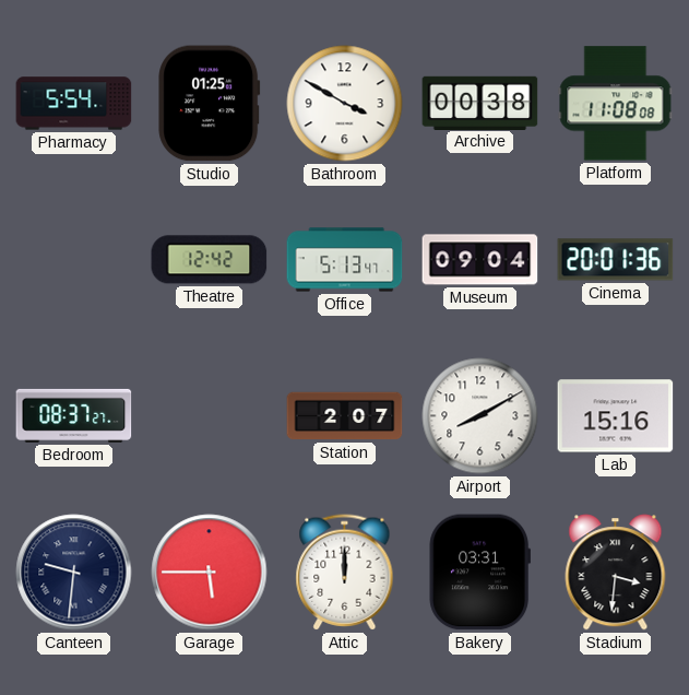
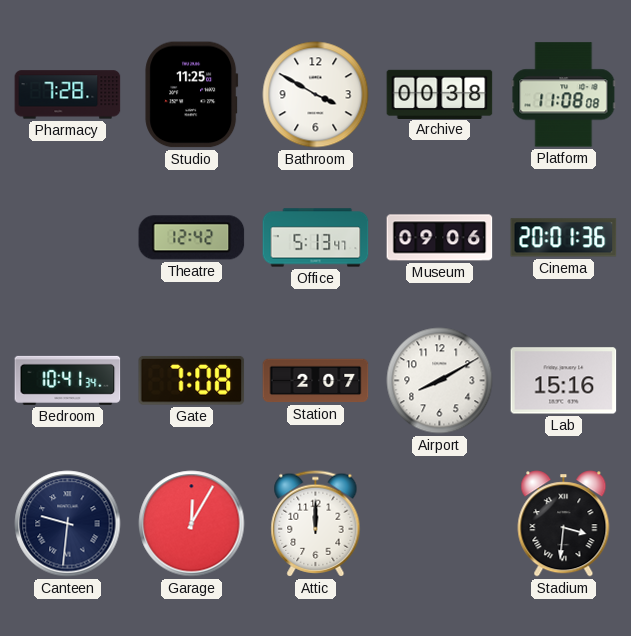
Pharmacy: 5:54 -> 7:28 (68, 95)
Studio: 01:25 -> 11:25 (192, 95)
Museum: 09:04 -> 09:06 (440, 238)
Bedroom: 08:37 -> 10:41 (68, 380)
Gate: none -> 7:08 (192, 381)
Garage: 5:45 -> 12:05 (192, 524)
Bakery: 03:31 -> none (479, 573)
